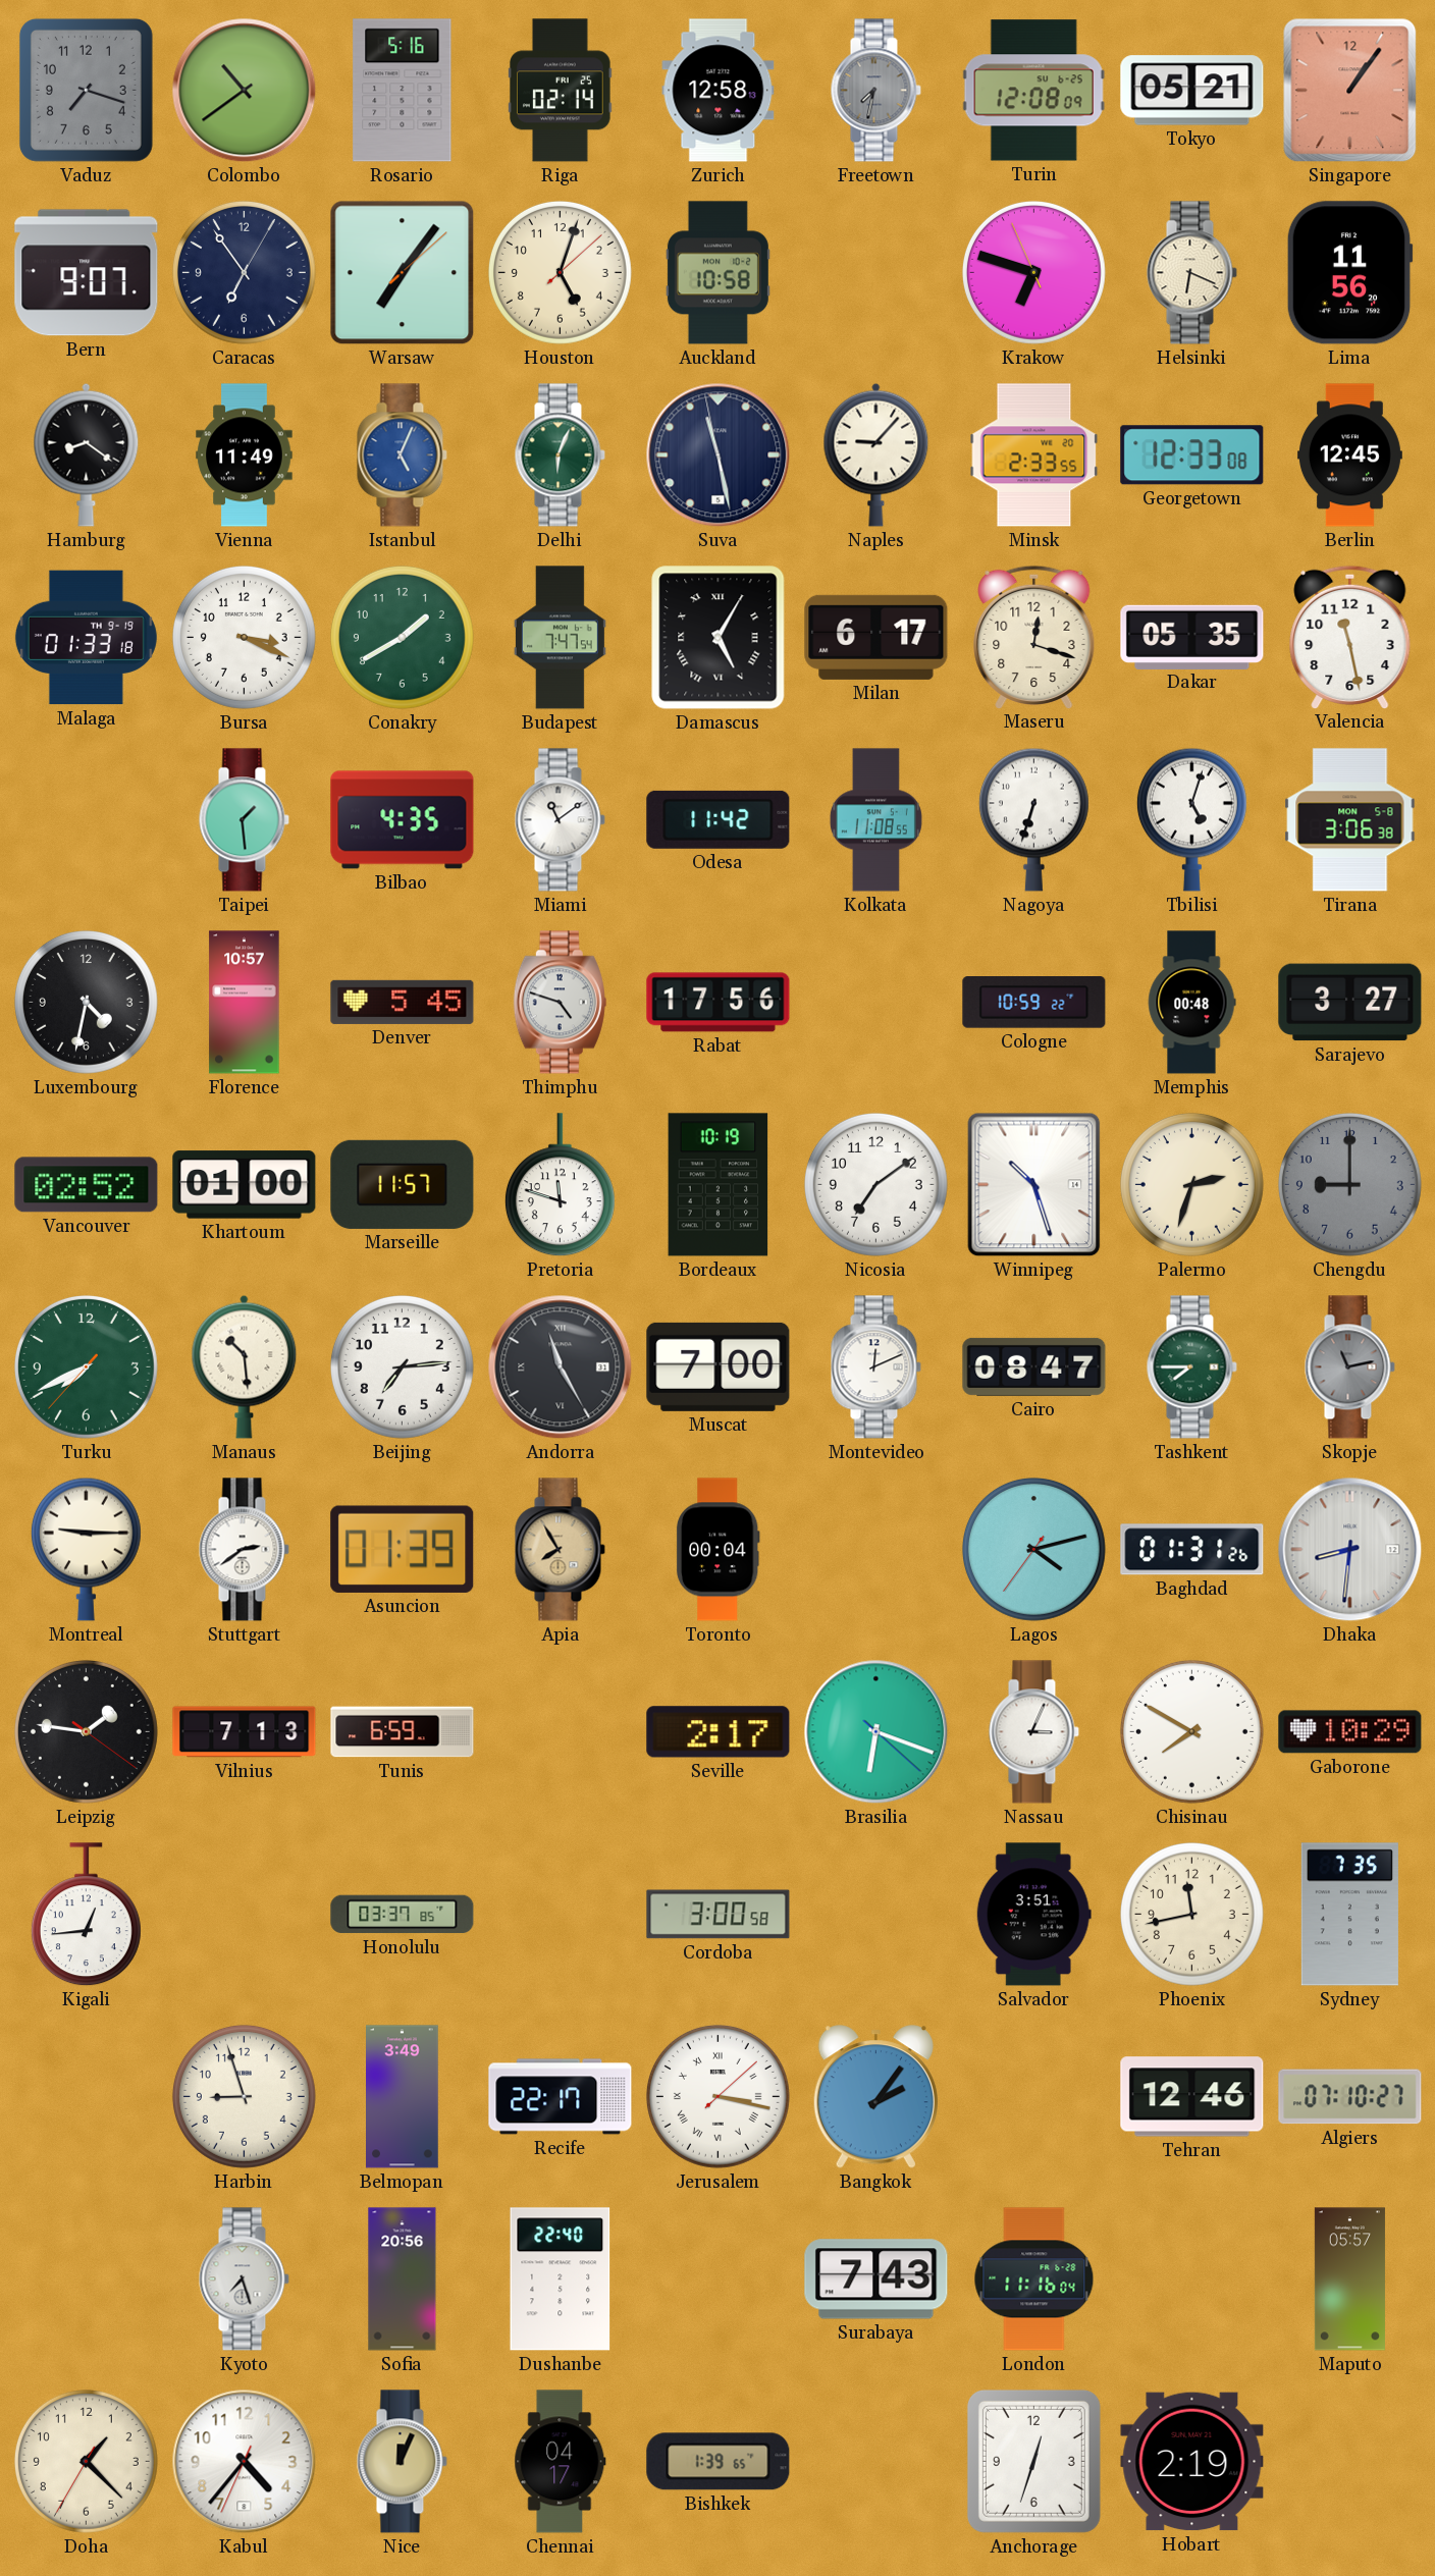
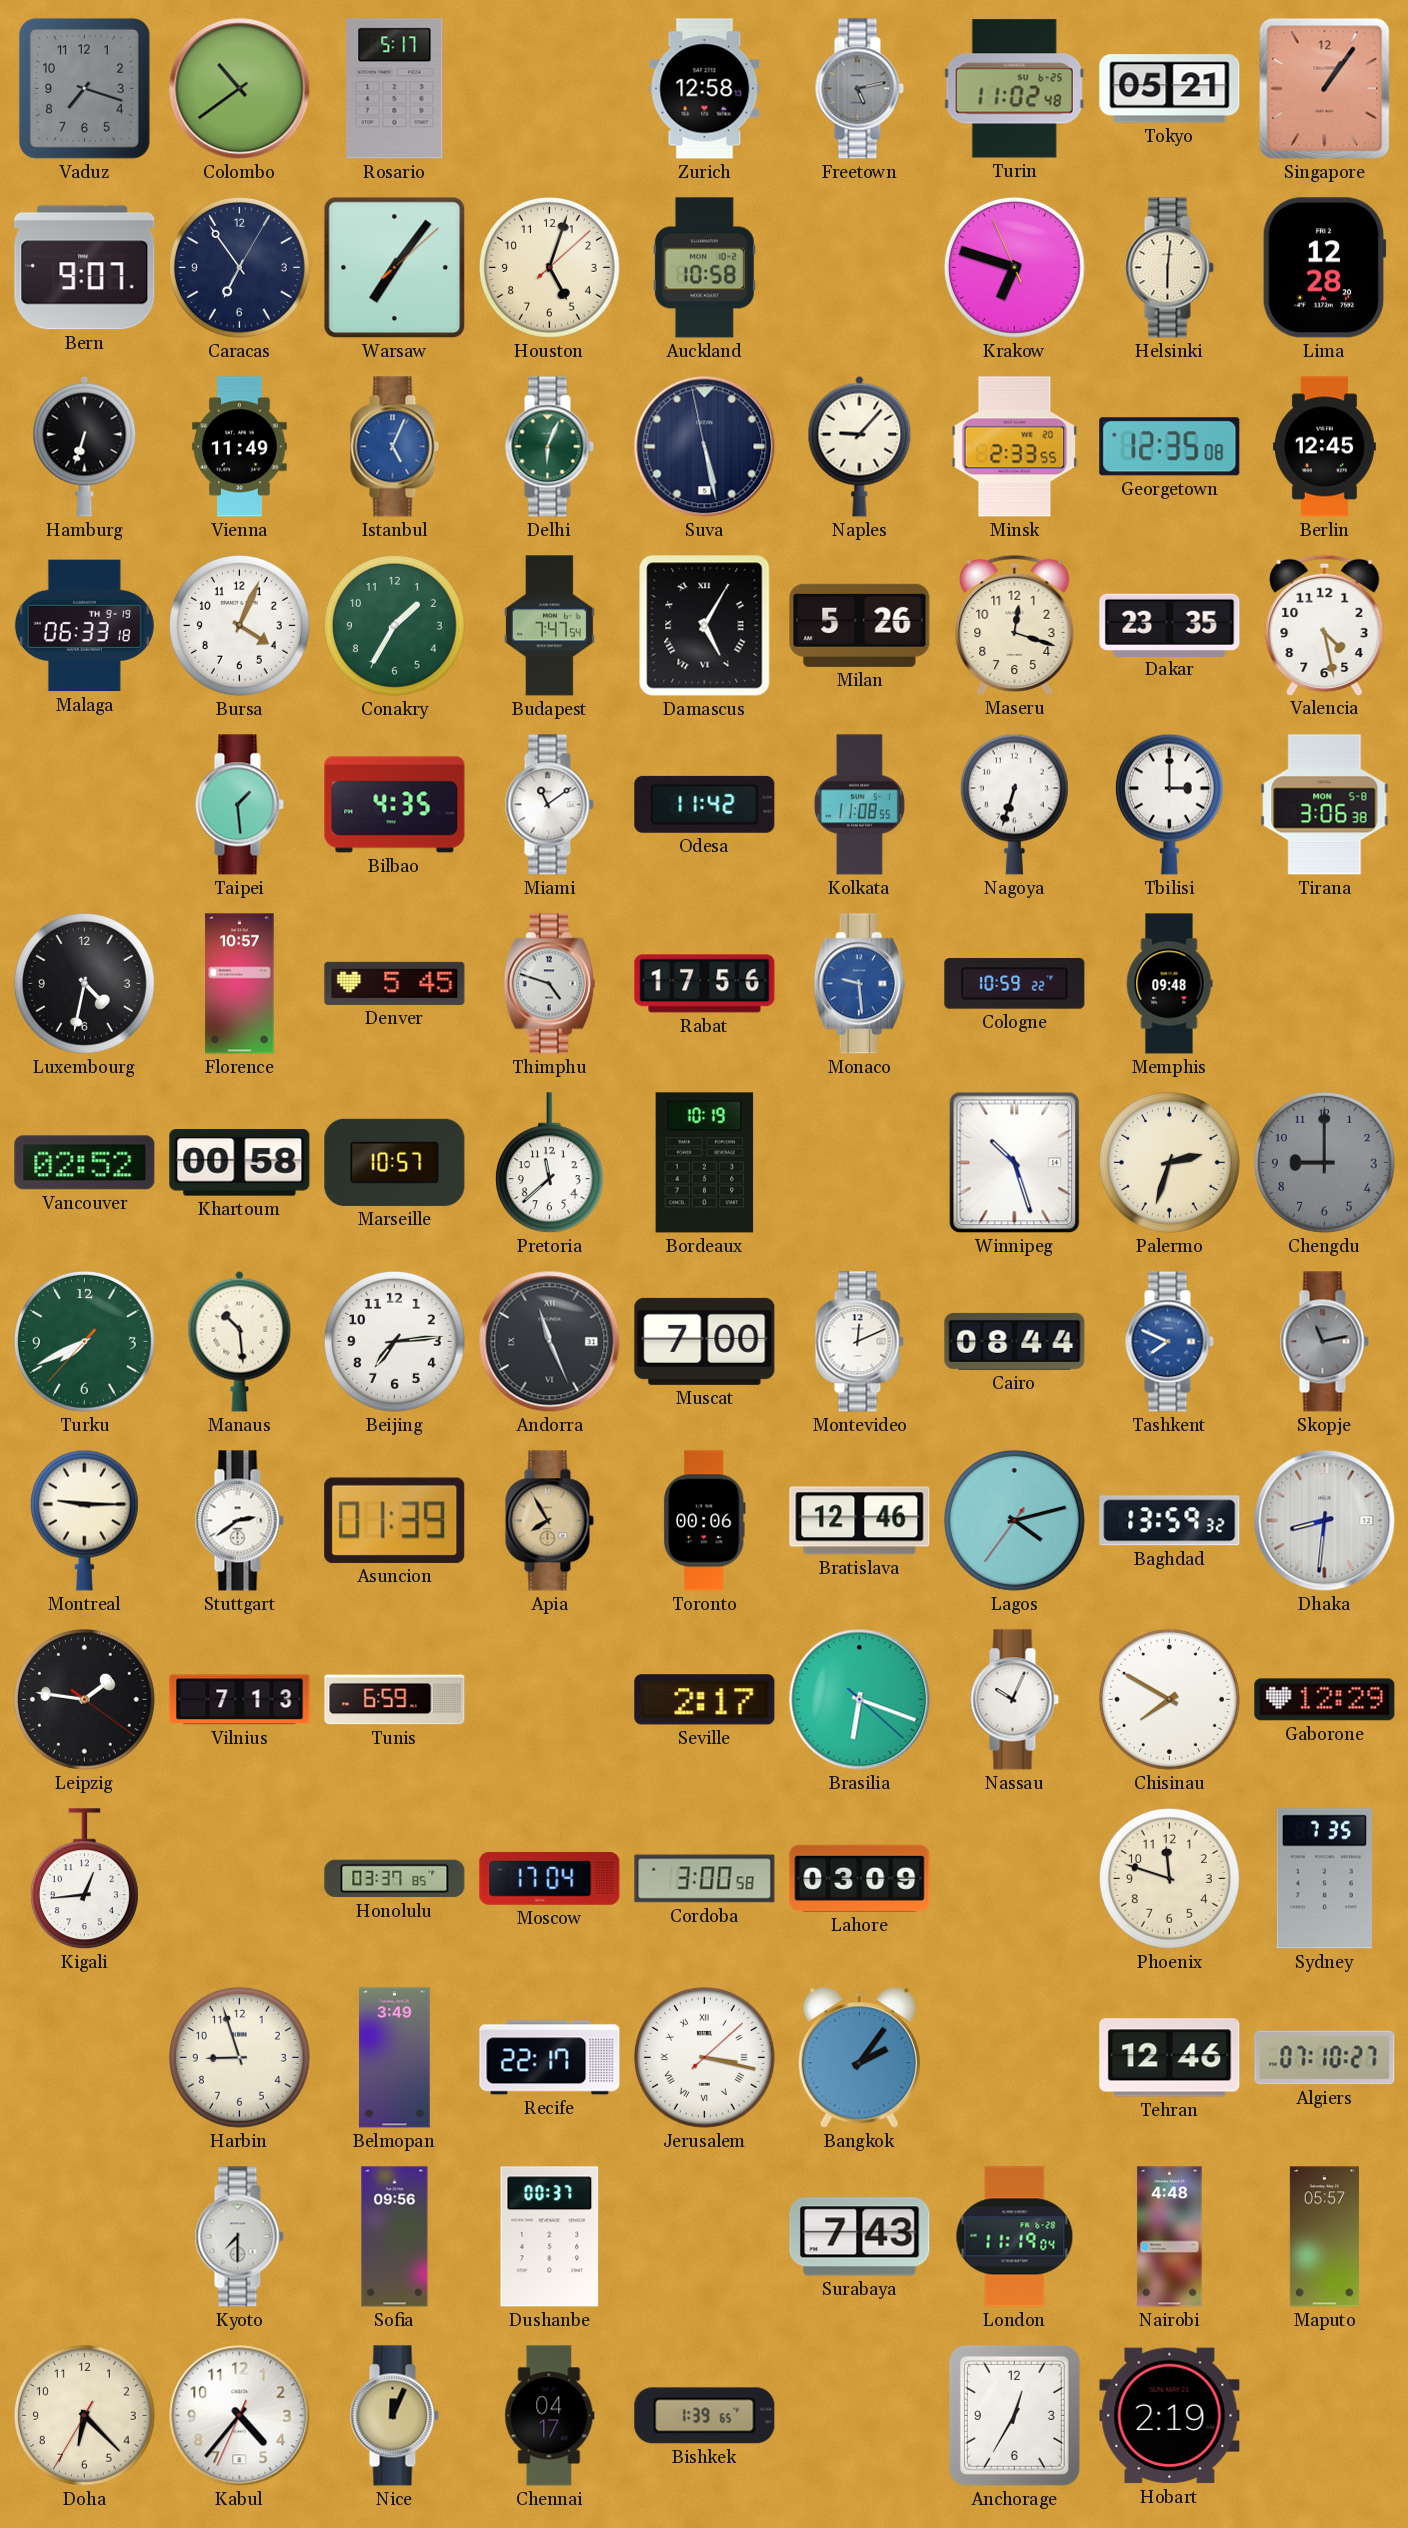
Rosario: 5:16 -> 5:17 (395, 89)
Riga: 02:14 -> none (561, 91)
Freetown: 7:32 -> 5:13 (859, 89)
Turin: 12:08 -> 11:02 (1014, 89)
Helsinki: 6:19 -> 6:01 (1169, 268)
Lima: 11:56 -> 12:28 (1324, 268)
Hamburg: 8:21 -> 6:33 (85, 446)
Suva: 11:27 -> 5:27 (705, 447)
Georgetown: 12:33 -> 12:35 (1170, 447)
Malaga: 01:33 -> 06:33 (84, 626)
Bursa: 3:19 -> 4:04 (239, 625)
Conakry: 1:40 -> 1:35 (394, 625)
Milan: 6:17 -> 5:26 (860, 625)
Dakar: 05:35 -> 23:35 (1170, 625)
Valencia: 11:28 -> 4:28 (1325, 625)
Tbilisi: 5:03 -> 3:00 (1169, 804)
Monaco: none -> 9:29 (859, 984)
Memphis: 00:48 -> 09:48 (1169, 984)
Sarajevo: 3:27 -> none (1350, 1003)
Khartoum: 01:00 -> 00:58 (240, 1163)
Marseille: 11:57 -> 10:57 (395, 1162)
Pretoria: 11:48 -> 11:38 (549, 1163)
Nicosia: 7:09 -> none (875, 1184)
Andorra: 11:25 -> 11:26 (550, 1342)
Cairo: 08:47 -> 08:44 (1015, 1341)
Tashkent: 7:45 -> 7:49 (1169, 1342)
Tashkent dial: green -> blue (1169, 1342)
Toronto: 00:04 -> 00:06 (704, 1521)
Bratislava: none -> 12:46 (860, 1521)
Baghdad: 01:31 -> 13:59 (1170, 1521)
Nassau: 3:04 -> 10:04 (1014, 1700)
Gaborone: 10:29 -> 12:29 (1325, 1700)
Moscow: none -> 17:04 (550, 1878)
Lahore: none -> 03:09 (860, 1878)
Salvador: 3:51 -> none (1033, 1915)
Phoenix: 11:43 -> 11:48 (1169, 1878)
Kyoto: 7:27 -> 7:30 (239, 2237)
Sofia: 20:56 -> 09:56 (395, 2237)
Dushanbe: 22:40 -> 00:37 (550, 2237)
London: 11:16 -> 11:19 (1015, 2237)
Nairobi: none -> 4:48 (1170, 2237)
Doha: 1:22 -> 6:22 (84, 2415)
Anchorage: 12:33 -> 12:35 (1014, 2415)
